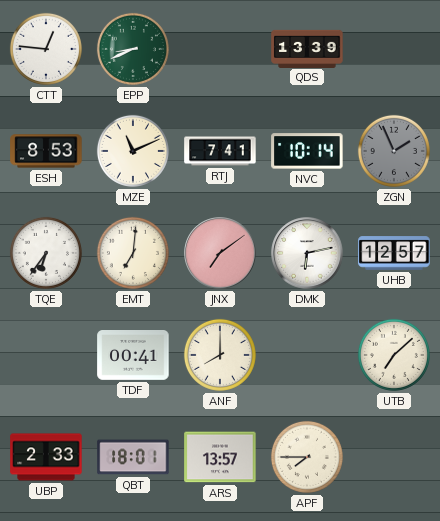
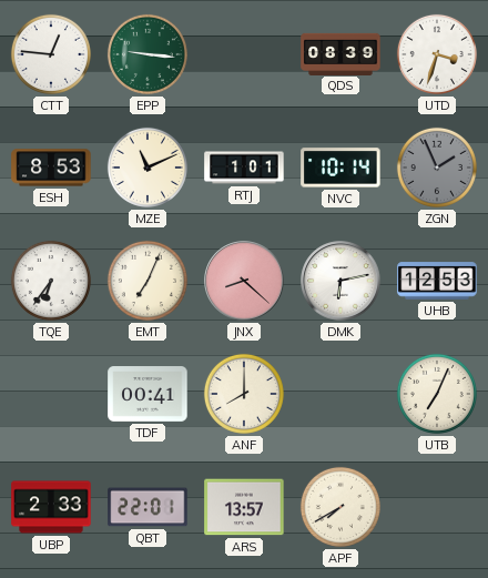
EPP: 8:41 -> 9:16 (148, 54)
QDS: 13:39 -> 08:39 (340, 53)
UTD: none -> 3:33 (437, 54)
RTJ: 7:41 -> 1:01 (244, 168)
EMT: 7:01 -> 7:04 (148, 281)
JNX: 7:09 -> 8:22 (244, 281)
UHB: 12:57 -> 12:53 (437, 281)
UTB: 7:08 -> 7:04 (437, 394)
QBT: 18:01 -> 22:01 (148, 507)
APF: 7:45 -> 7:40 (340, 507)
